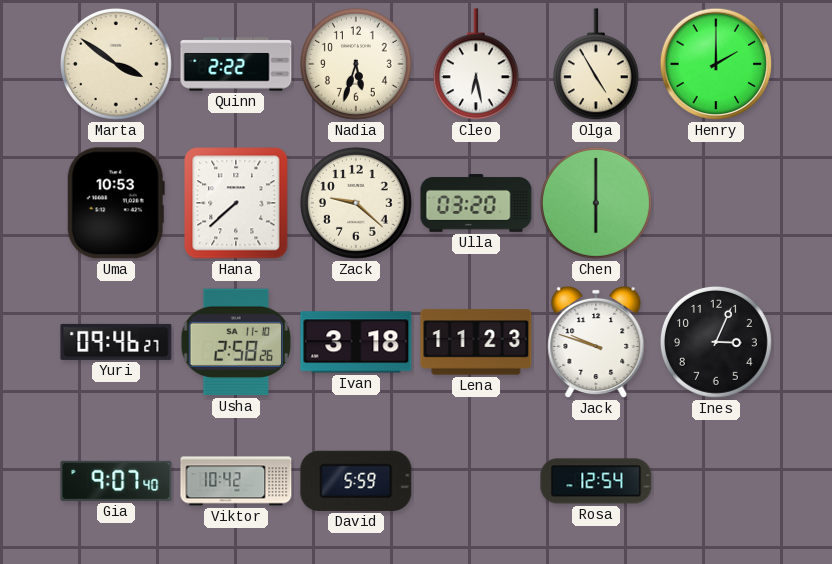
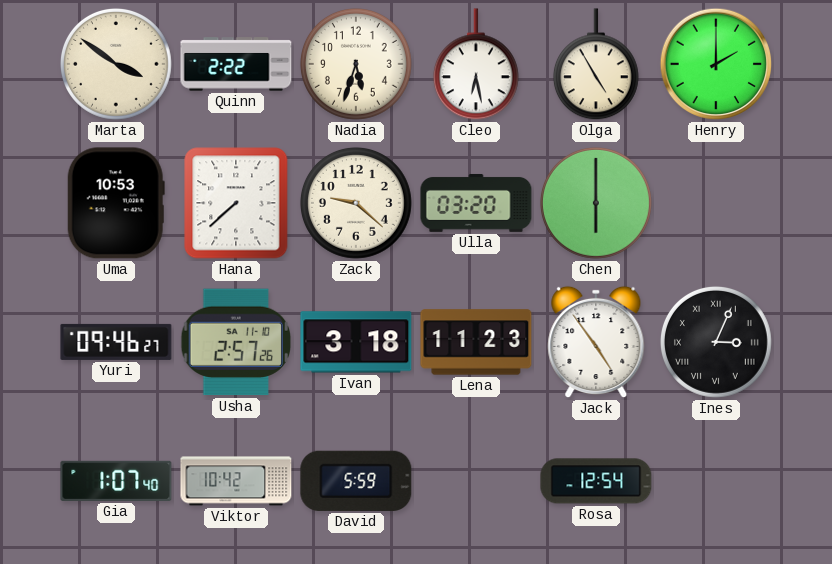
Usha: 2:58 -> 2:57 (235, 342)
Jack: 9:48 -> 4:54 (596, 342)
Ines numerals: Arabic -> Roman (716, 342)
Gia: 9:07 -> 1:07 (116, 481)
